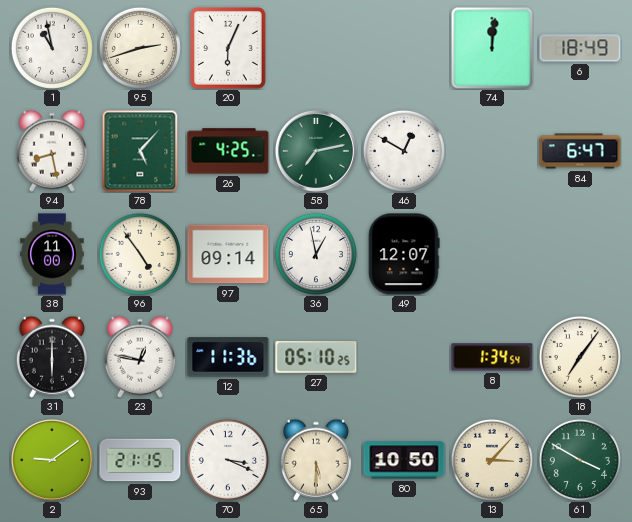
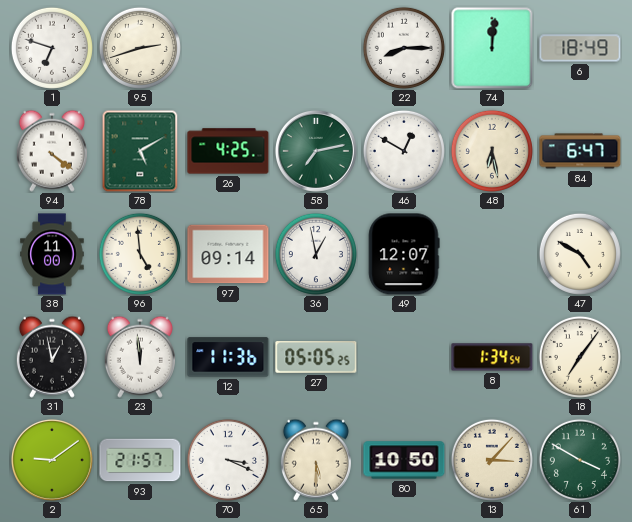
1: 10:58 -> 6:48 (52, 48)
20: 6:04 -> none (229, 49)
22: none -> 8:15 (404, 48)
94: 8:28 -> 4:21 (52, 151)
78: 5:07 -> 5:10 (140, 151)
48: none -> 6:28 (492, 151)
96: 4:54 -> 4:59 (140, 254)
47: none -> 4:50 (580, 254)
31: 6:00 -> 12:58 (52, 357)
23: 12:47 -> 11:59 (140, 357)
27: 05:10 -> 05:05 (316, 358)
93: 21:15 -> 21:57 (140, 460)
